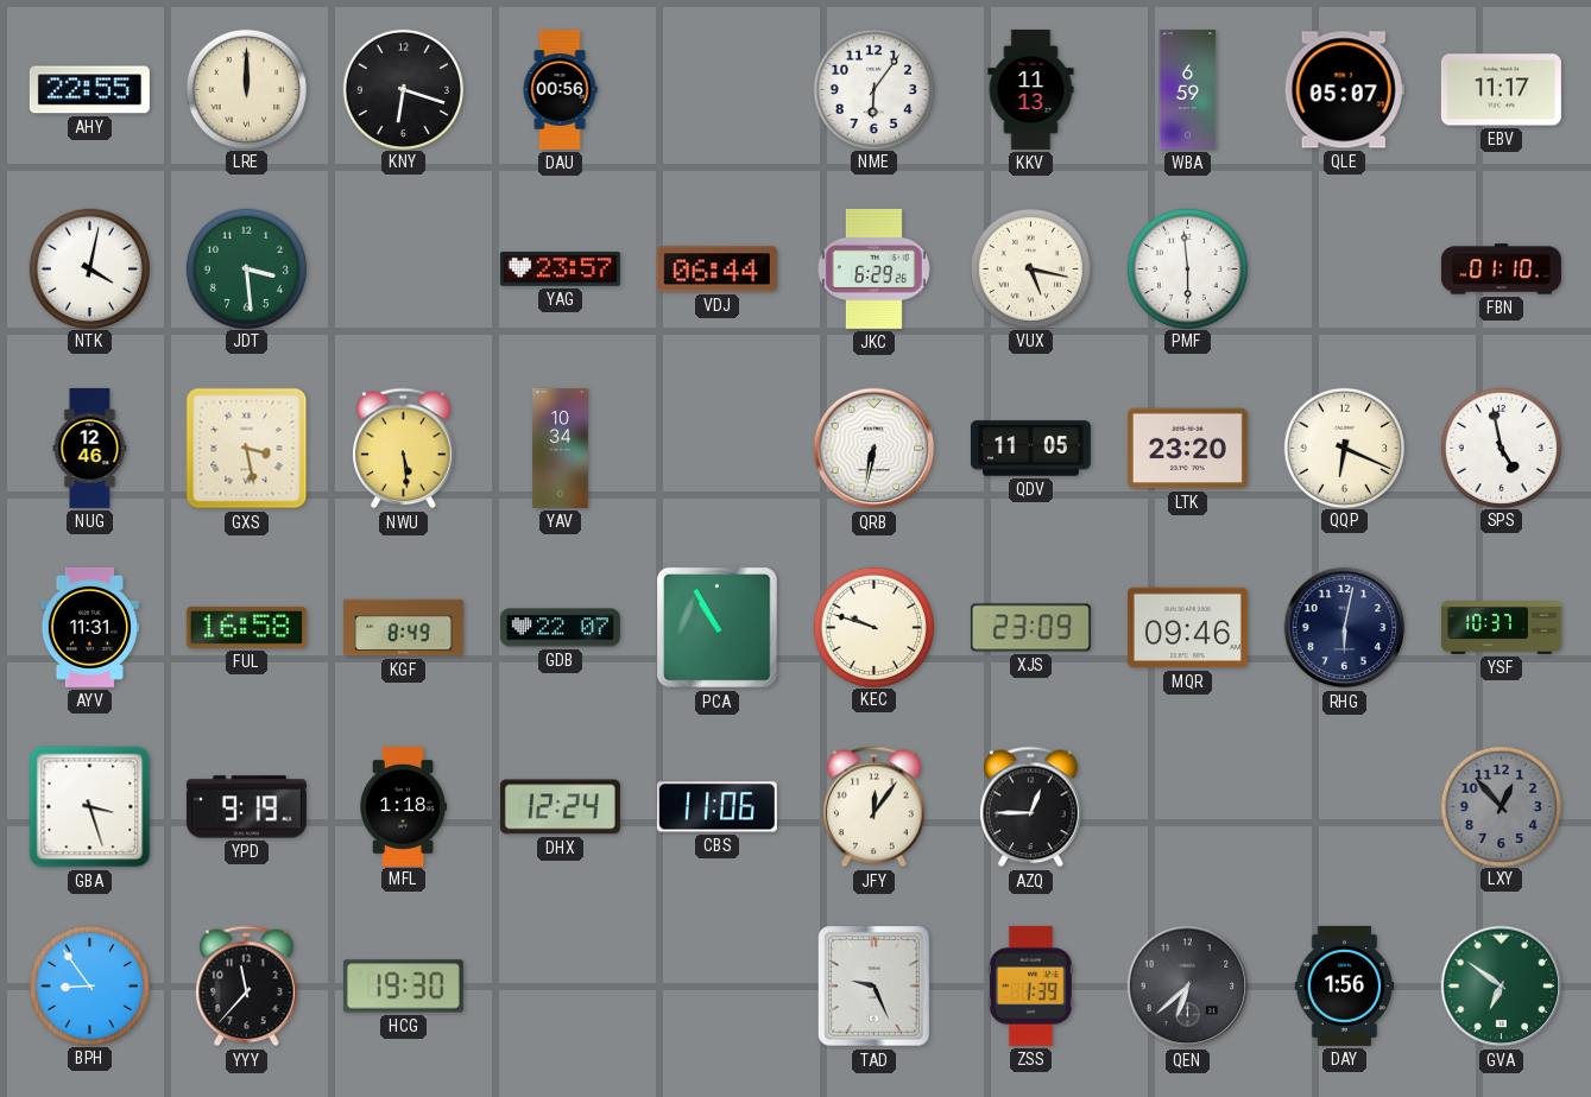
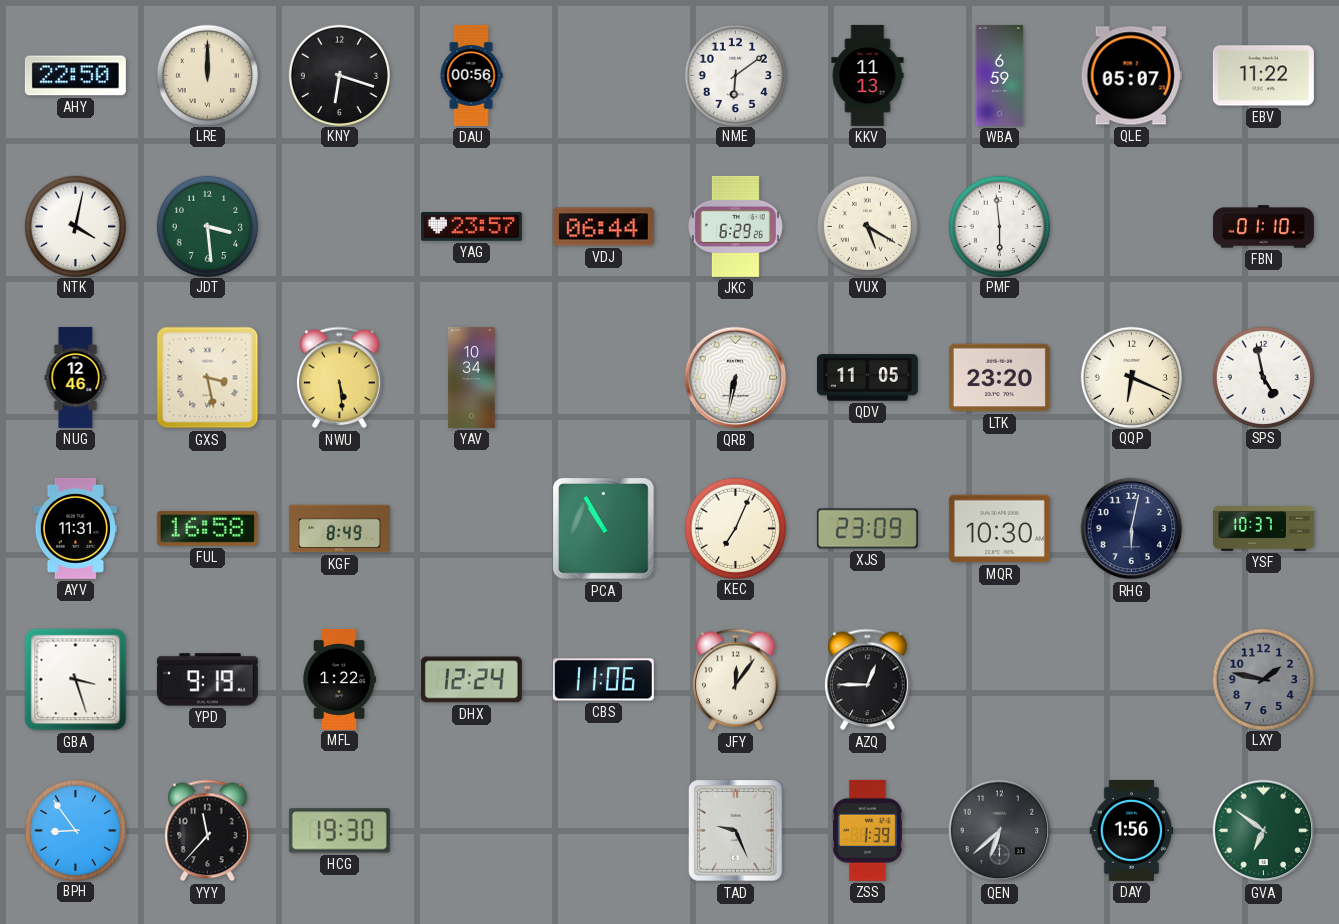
AHY: 22:55 -> 22:50 (75, 76)
NME: 6:06 -> 6:09 (735, 75)
EBV: 11:17 -> 11:22 (1263, 76)
VUX: 5:17 -> 5:20 (867, 226)
GDB: 22:07 -> none (560, 628)
KEC: 9:48 -> 7:04 (735, 528)
MQR: 09:46 -> 10:30 (999, 529)
MFL: 1:18 -> 1:22 (339, 679)
LXY: 12:53 -> 1:47 (1263, 679)
